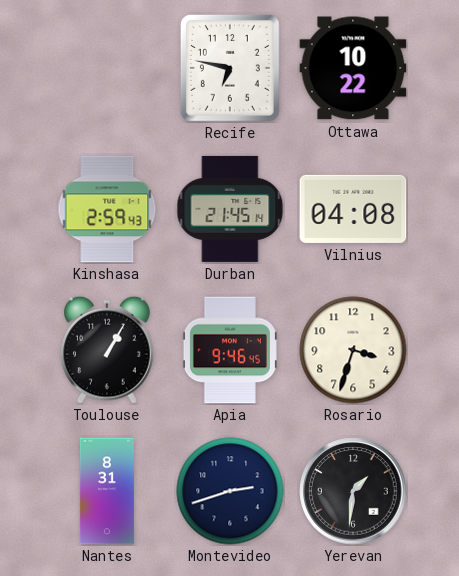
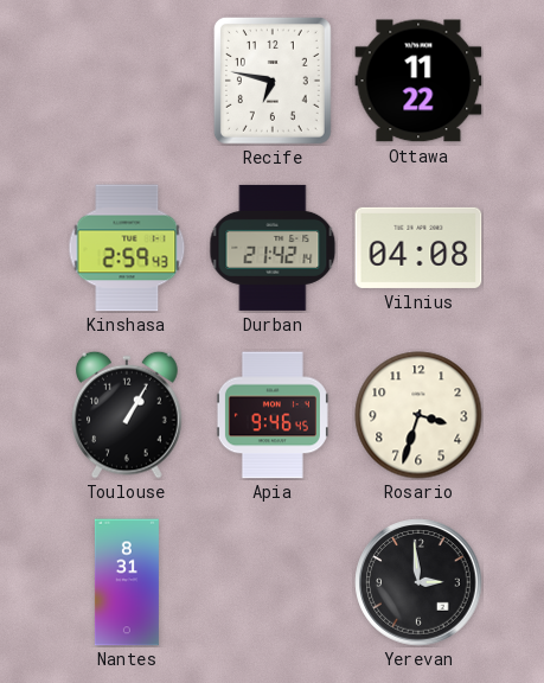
Ottawa: 10:22 -> 11:22 (418, 81)
Durban: 21:45 -> 21:42 (273, 248)
Montevideo: 2:42 -> none (230, 491)
Yerevan: 1:31 -> 2:59 (418, 582)
